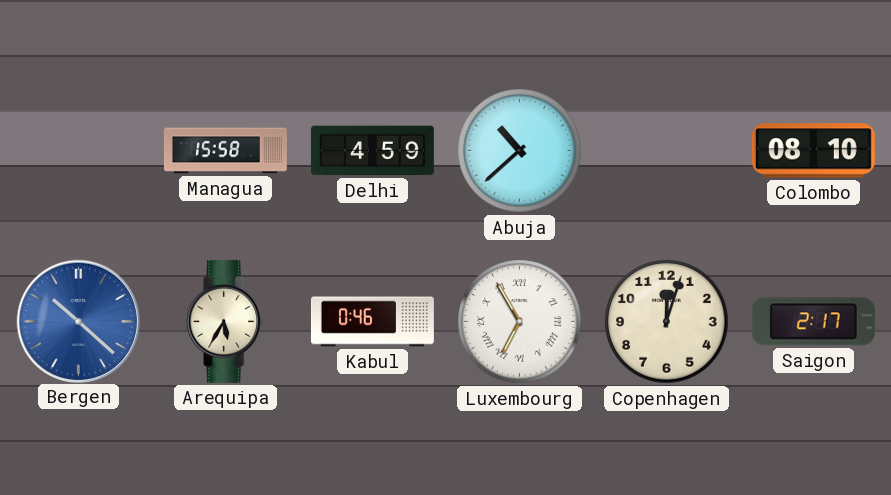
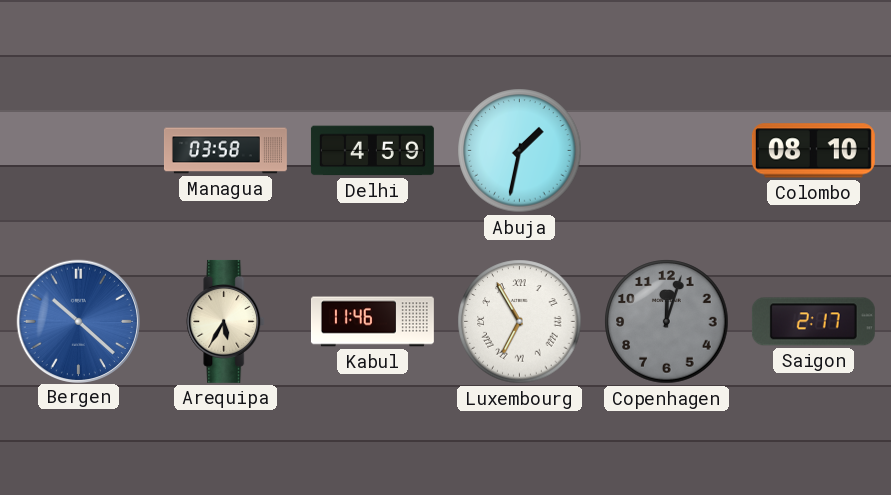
Managua: 15:58 -> 03:58 (225, 151)
Abuja: 10:38 -> 1:32 (520, 151)
Kabul: 0:46 -> 11:46 (372, 322)
Copenhagen dial: cream -> grey (667, 322)
